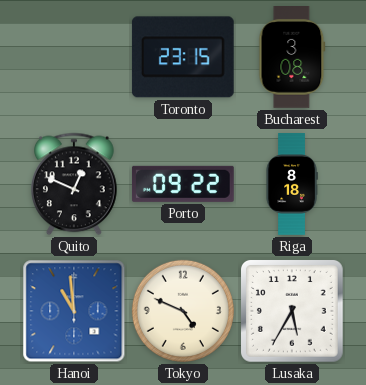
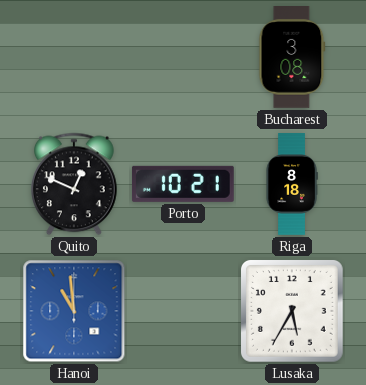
Toronto: 23:15 -> none (183, 57)
Porto: 09:22 -> 10:21 (183, 184)
Tokyo: 4:49 -> none (183, 311)
